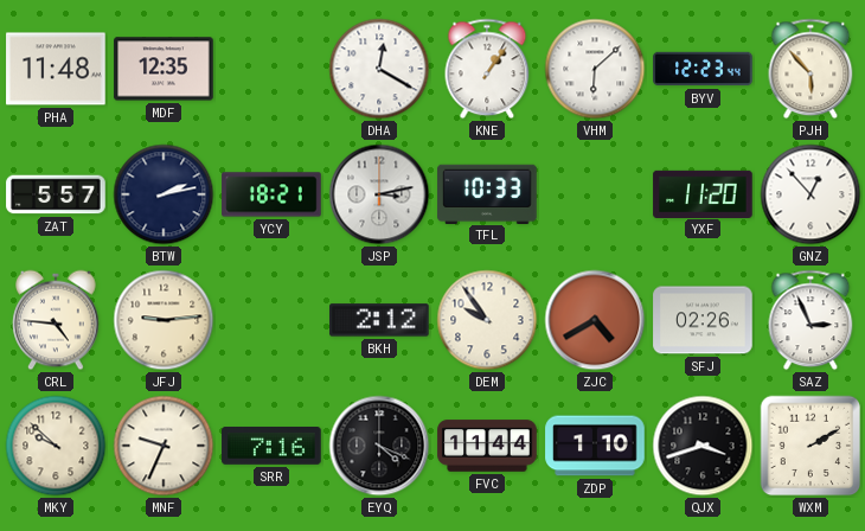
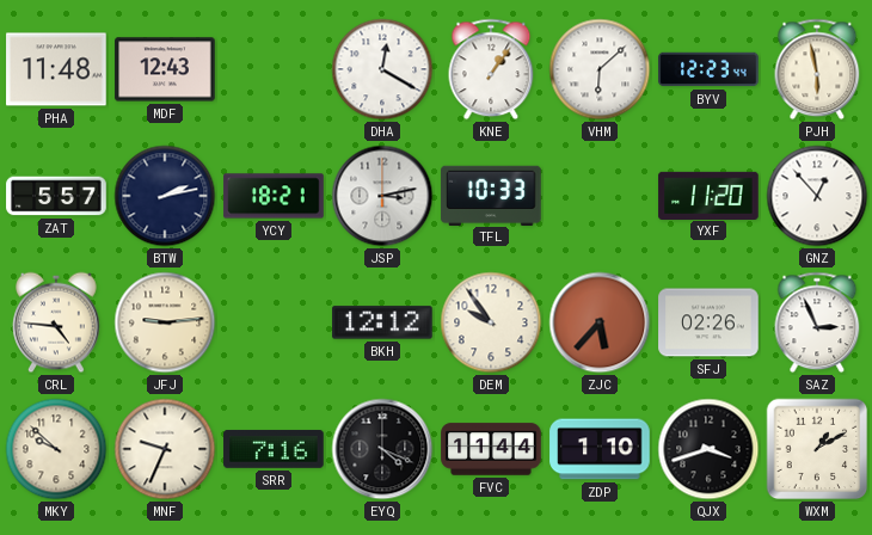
MDF: 12:35 -> 12:43 (165, 69)
PJH: 5:53 -> 5:58 (817, 69)
BKH: 2:12 -> 12:12 (382, 322)
ZJC: 4:40 -> 5:37 (600, 322)
WXM: 2:10 -> 1:10 (817, 449)
